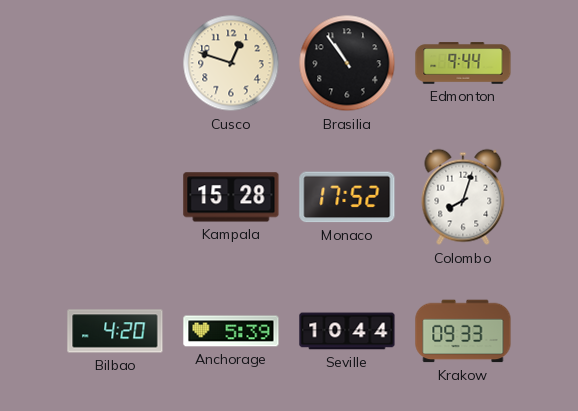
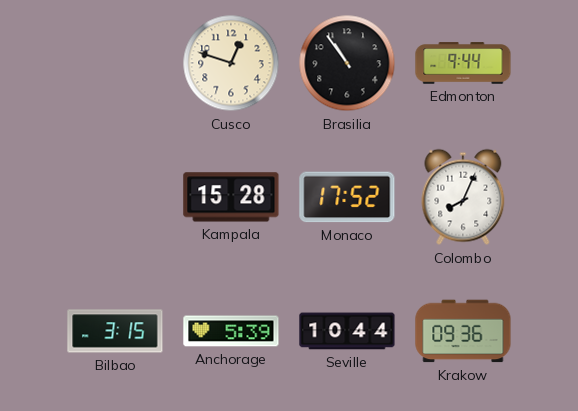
Colombo: 8:03 -> 8:04 (463, 197)
Bilbao: 4:20 -> 3:15 (115, 331)
Krakow: 09:33 -> 09:36 (463, 331)
